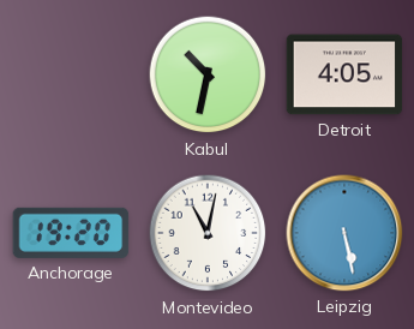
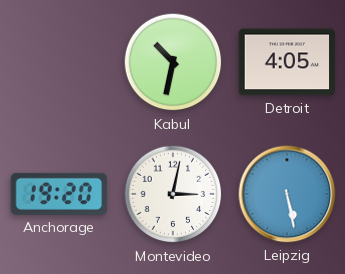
Montevideo: 11:02 -> 3:02 (173, 194)
